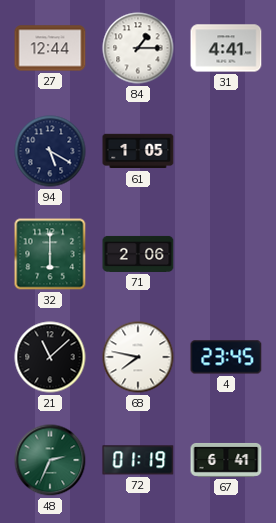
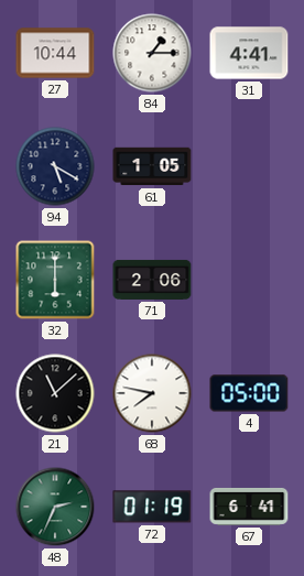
27: 12:44 -> 10:44 (55, 53)
4: 23:45 -> 05:00 (249, 393)
